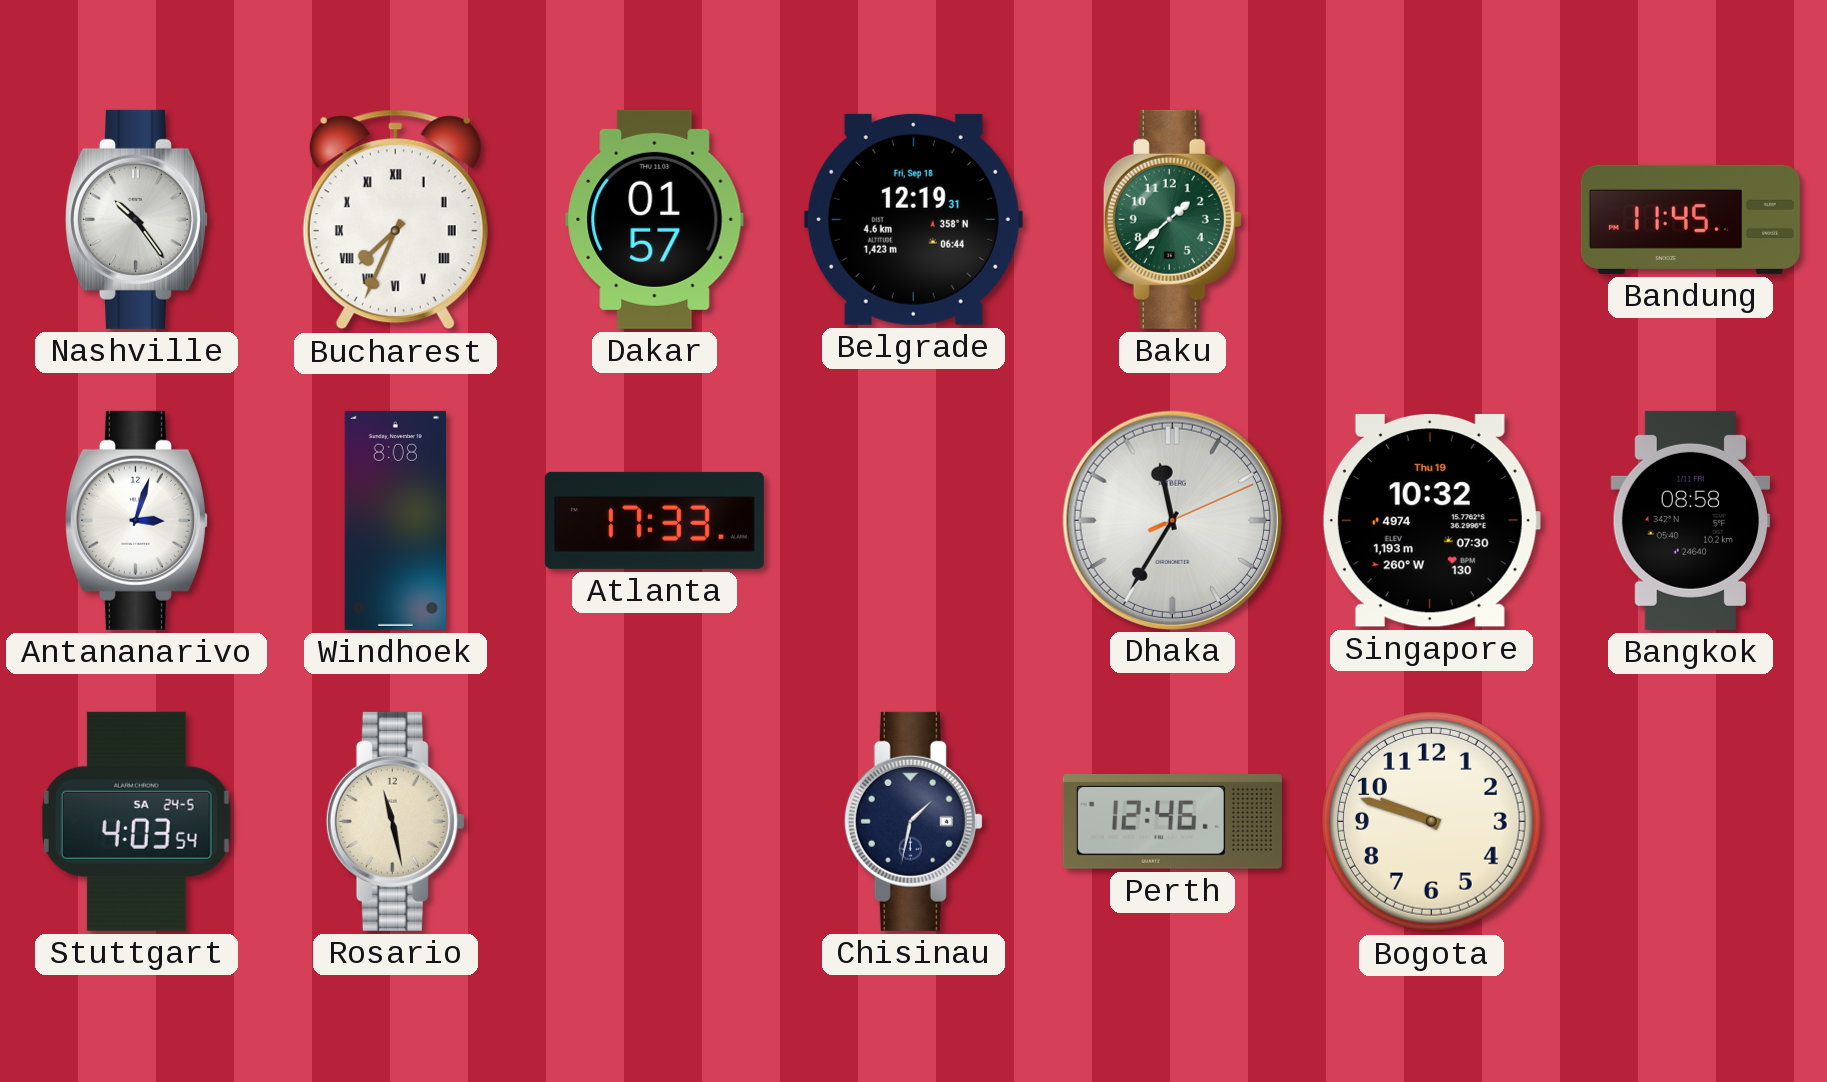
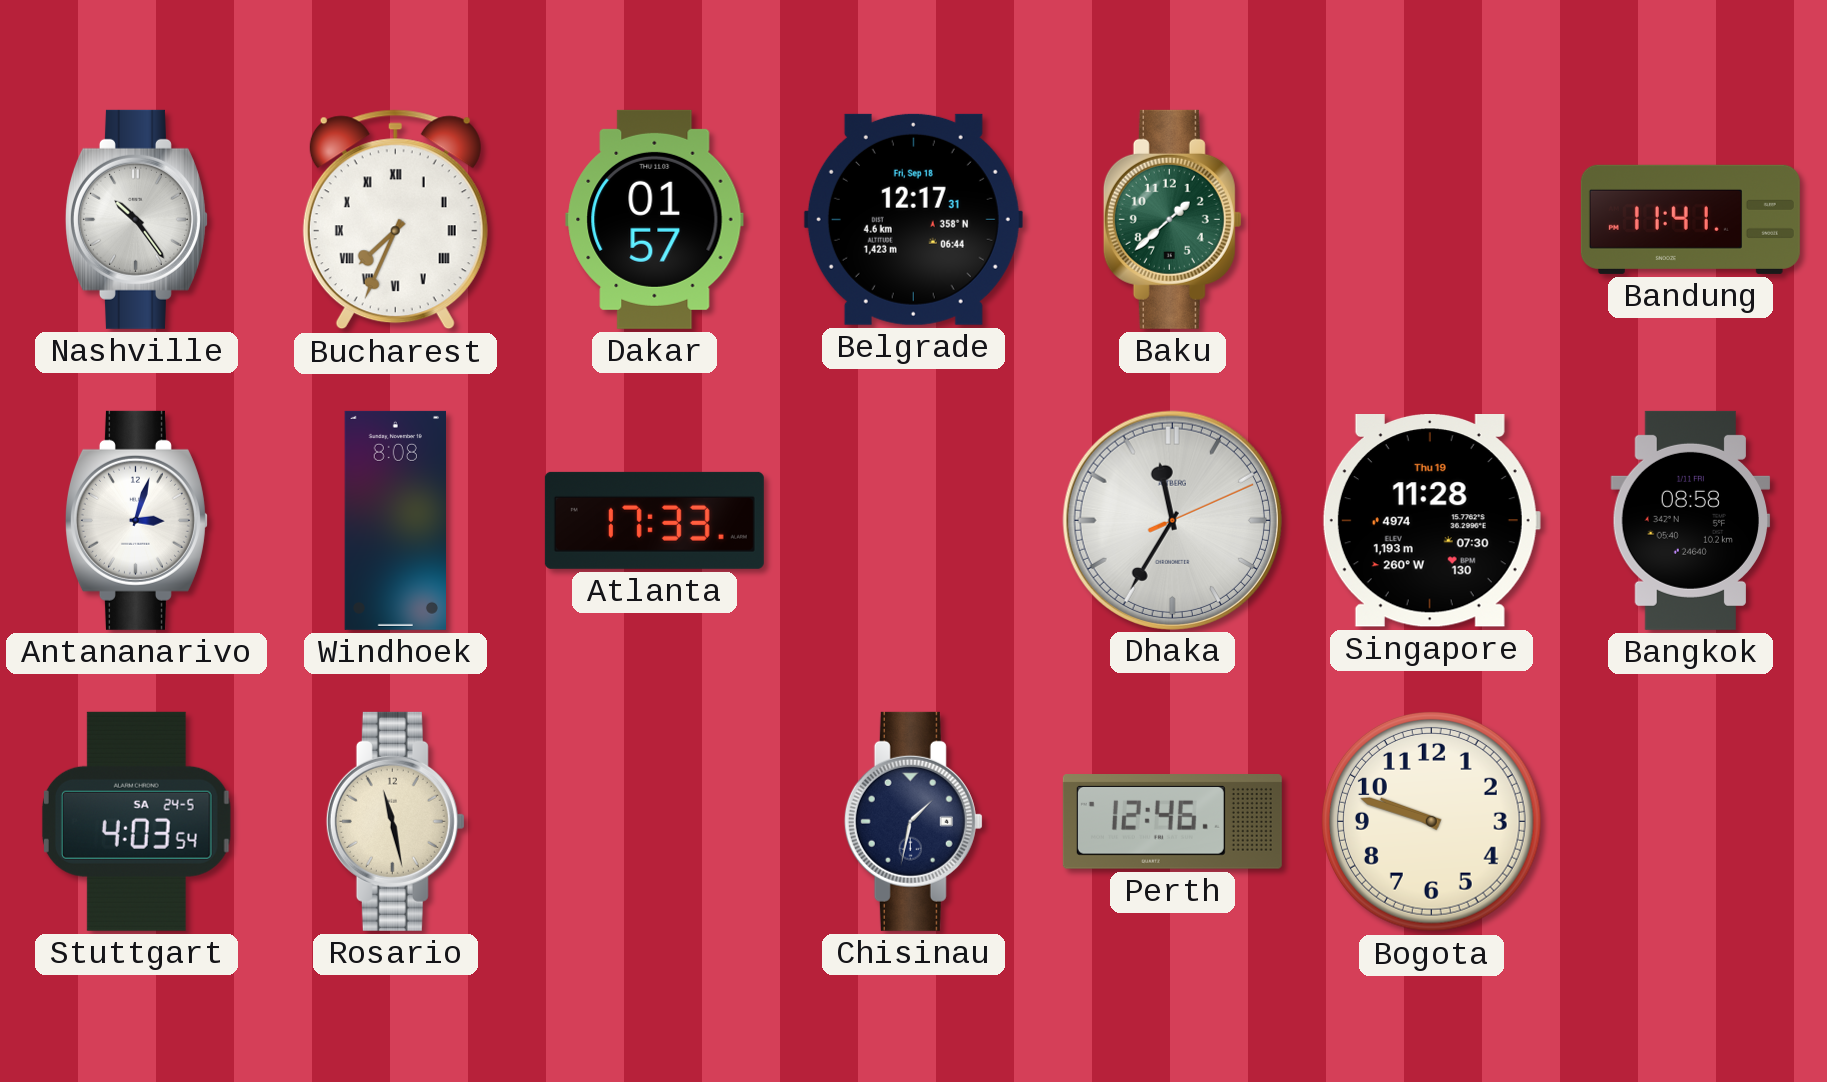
Belgrade: 12:19 -> 12:17 (913, 219)
Bandung: 11:45 -> 11:41 (1690, 219)
Singapore: 10:32 -> 11:28 (1431, 521)
